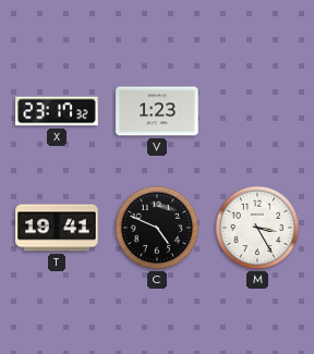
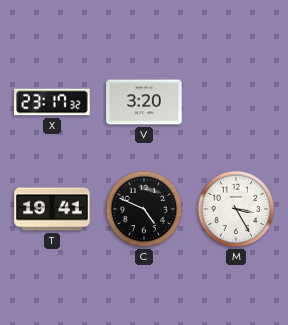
V: 1:23 -> 3:20 (144, 102)
